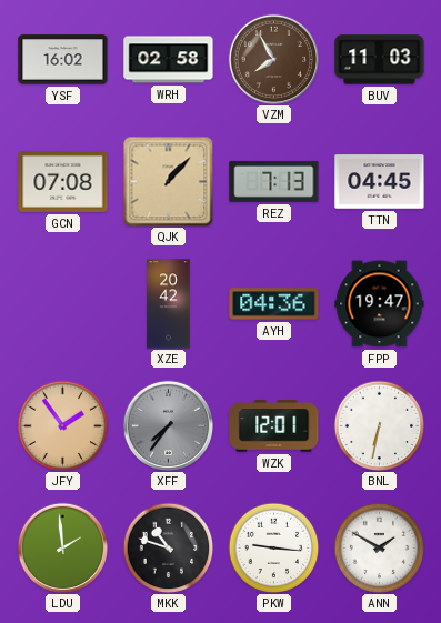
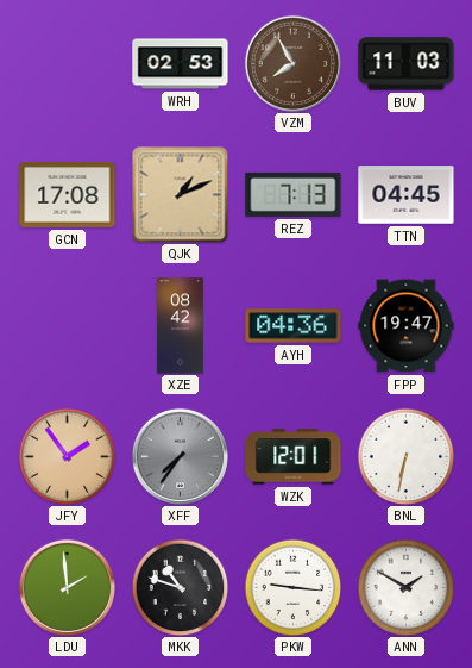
YSF: 16:02 -> none (63, 60)
WRH: 02:58 -> 02:53 (181, 64)
GCN: 07:08 -> 17:08 (68, 194)
QJK: 1:07 -> 1:11 (180, 194)
XZE: 20:42 -> 08:42 (181, 326)
